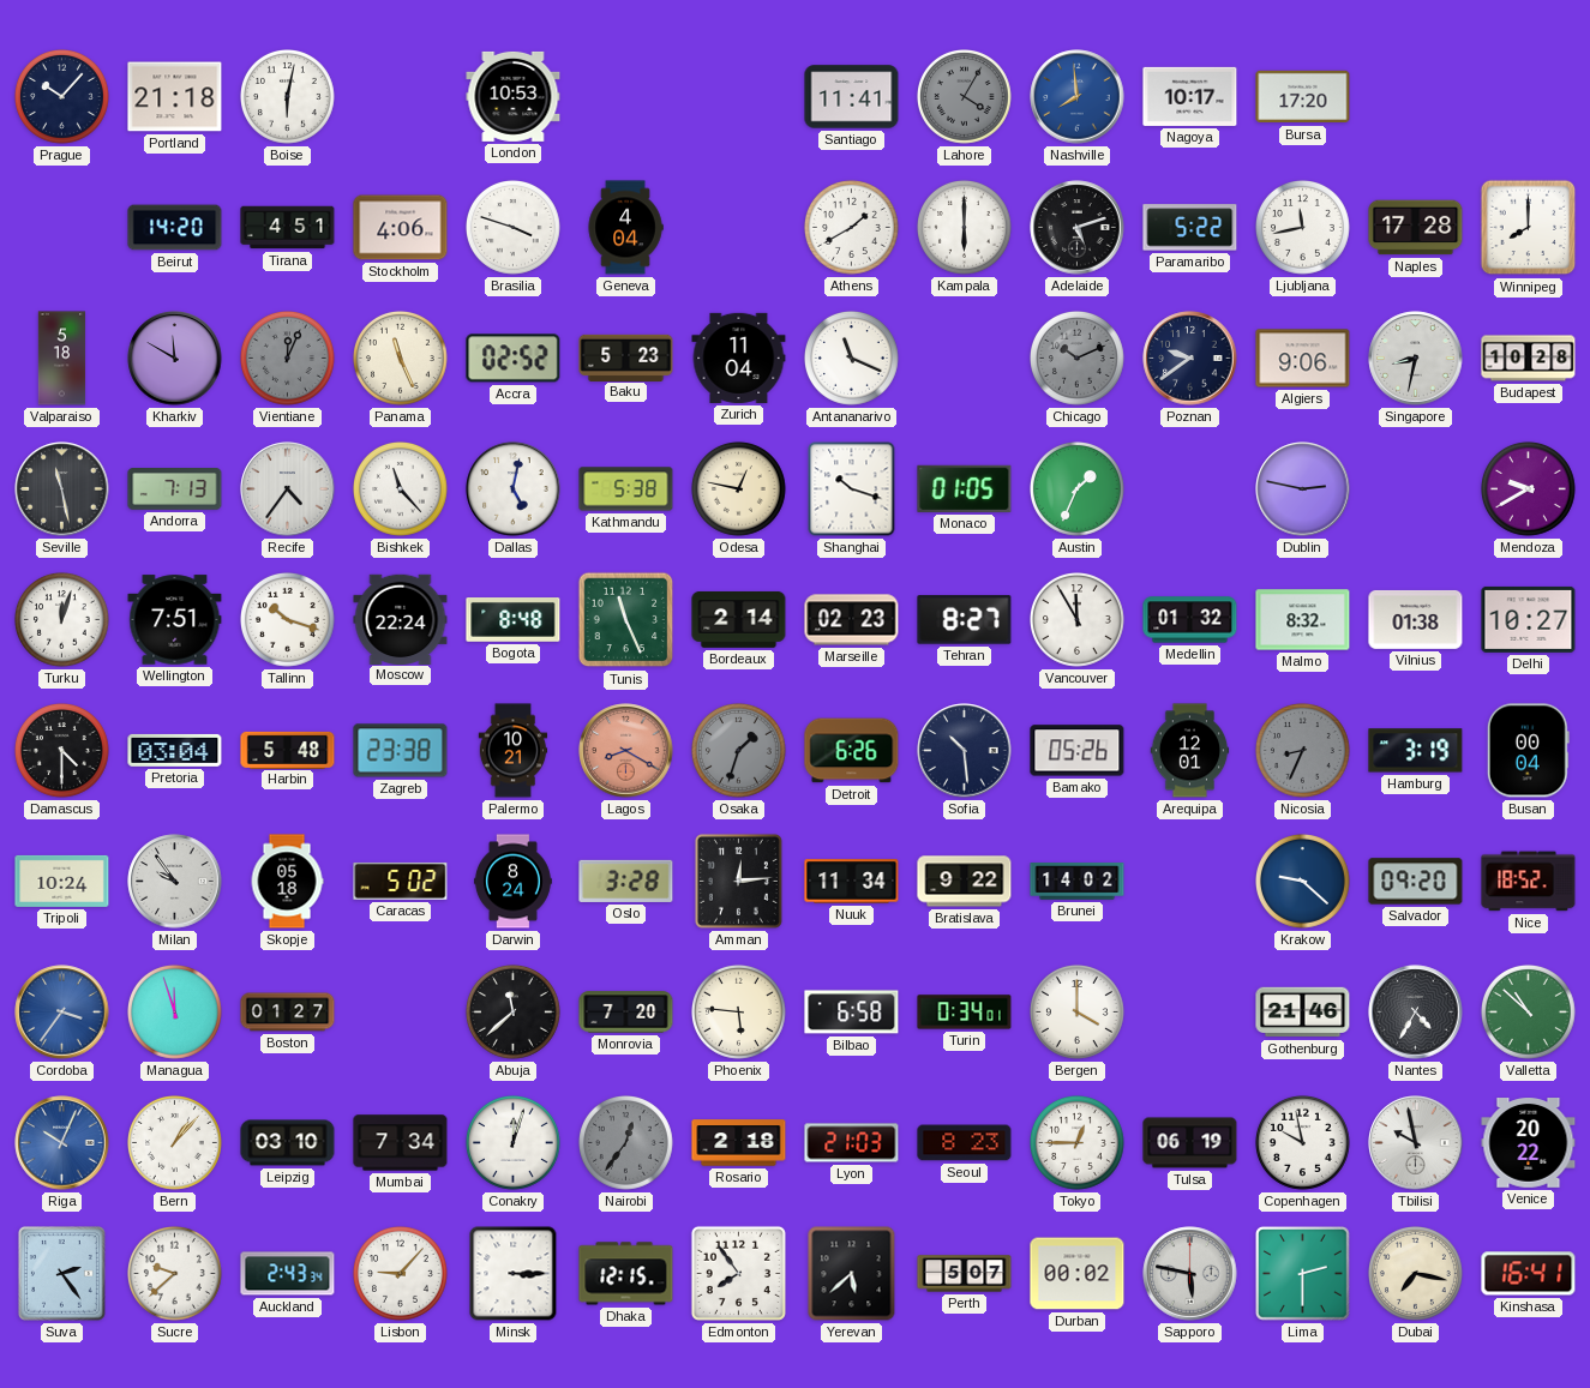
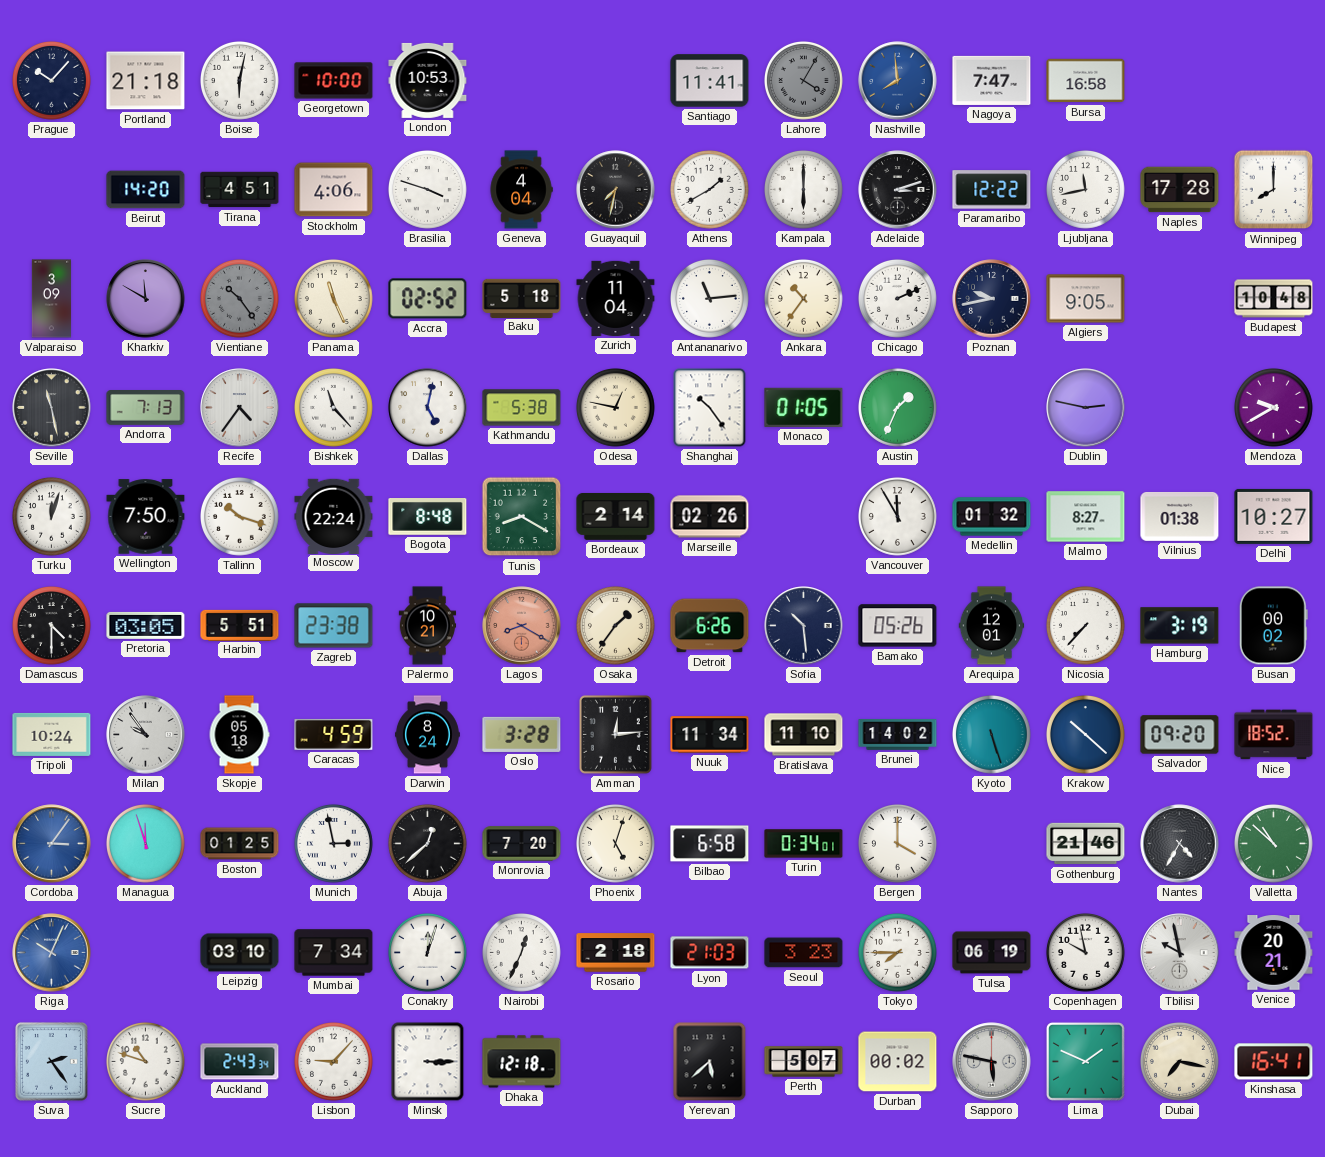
Georgetown: none -> 10:00 (334, 81)
Nagoya: 10:17 -> 7:47 (992, 80)
Bursa: 17:20 -> 16:58 (1086, 81)
Guayaquil: none -> 7:32 (616, 190)
Adelaide: 5:12 -> 3:12 (898, 190)
Paramaribo: 5:22 -> 12:22 (992, 190)
Valparaiso: 5:18 -> 3:09 (52, 299)
Vientiane: 12:04 -> 10:24 (240, 299)
Baku: 5:23 -> 5:18 (522, 298)
Antananarivo: 11:19 -> 11:14 (710, 299)
Ankara: none -> 10:36 (804, 299)
Chicago: 10:11 -> 2:11 (898, 299)
Chicago dial: grey -> white (898, 299)
Poznan: 9:39 -> 9:43 (992, 299)
Algiers: 9:06 -> 9:05 (1086, 299)
Singapore: 8:32 -> none (1416, 359)
Budapest: 10:28 -> 10:48 (1274, 299)
Shanghai: 10:18 -> 10:24 (710, 408)
Wellington: 7:51 -> 7:50 (146, 517)
Tunis: 11:26 -> 8:20 (522, 517)
Marseille: 02:23 -> 02:26 (710, 517)
Tehran: 8:27 -> none (965, 620)
Malmo: 8:32 -> 8:27 (1086, 517)
Pretoria: 03:04 -> 03:05 (146, 625)
Harbin: 5:48 -> 5:51 (240, 625)
Osaka: 1:33 -> 1:36 (616, 626)
Osaka dial: grey -> cream (616, 626)
Nicosia: 8:34 -> 7:37 (1086, 626)
Nicosia dial: grey -> white (1086, 626)
Busan: 00:04 -> 00:02 (1273, 626)
Caracas: 5:02 -> 4:59 (334, 734)
Bratislava: 9:22 -> 11:10 (804, 735)
Kyoto: none -> 5:27 (992, 735)
Krakow: 9:22 -> 10:22 (1086, 735)
Cordoba: 3:36 -> 3:06 (52, 844)
Boston: 01:27 -> 01:25 (240, 844)
Munich: none -> 2:58 (334, 844)
Abuja: 11:38 -> 12:38 (428, 844)
Phoenix: 5:46 -> 5:03 (616, 844)
Bern: 1:07 -> none (175, 1143)
Nairobi: 12:36 -> 12:34 (522, 953)
Nairobi dial: grey -> white (522, 953)
Seoul: 8:23 -> 3:23 (804, 953)
Tokyo: 12:45 -> 7:45 (898, 953)
Venice: 20:22 -> 20:21 (1274, 953)
Sucre: 9:38 -> 10:48 (146, 1062)
Dhaka: 12:15 -> 12:18 (522, 1062)
Edmonton: 7:54 -> none (738, 1273)
Lima: 2:30 -> 1:49 (1085, 1061)
